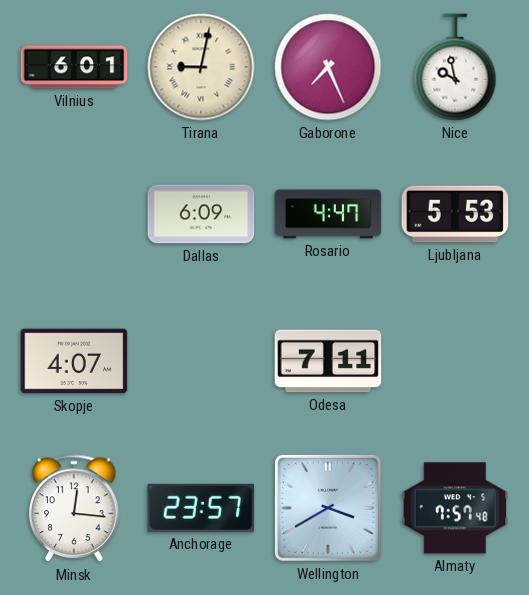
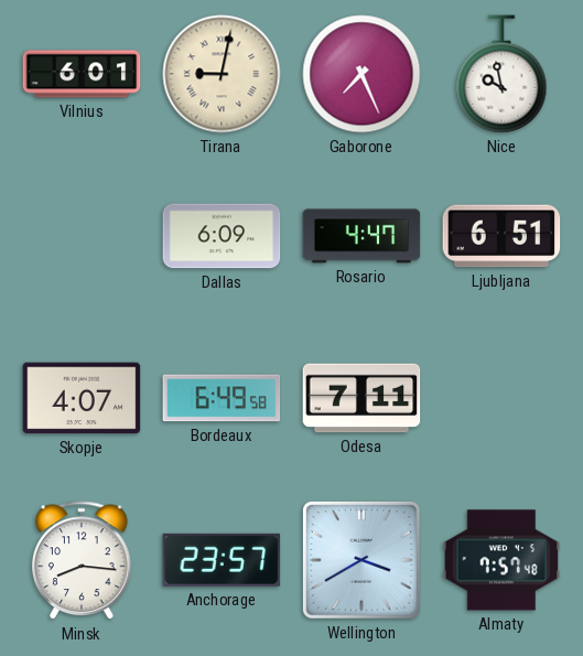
Ljubljana: 5:53 -> 6:51 (501, 236)
Bordeaux: none -> 6:49 (222, 398)
Minsk: 12:16 -> 8:16 (83, 561)
